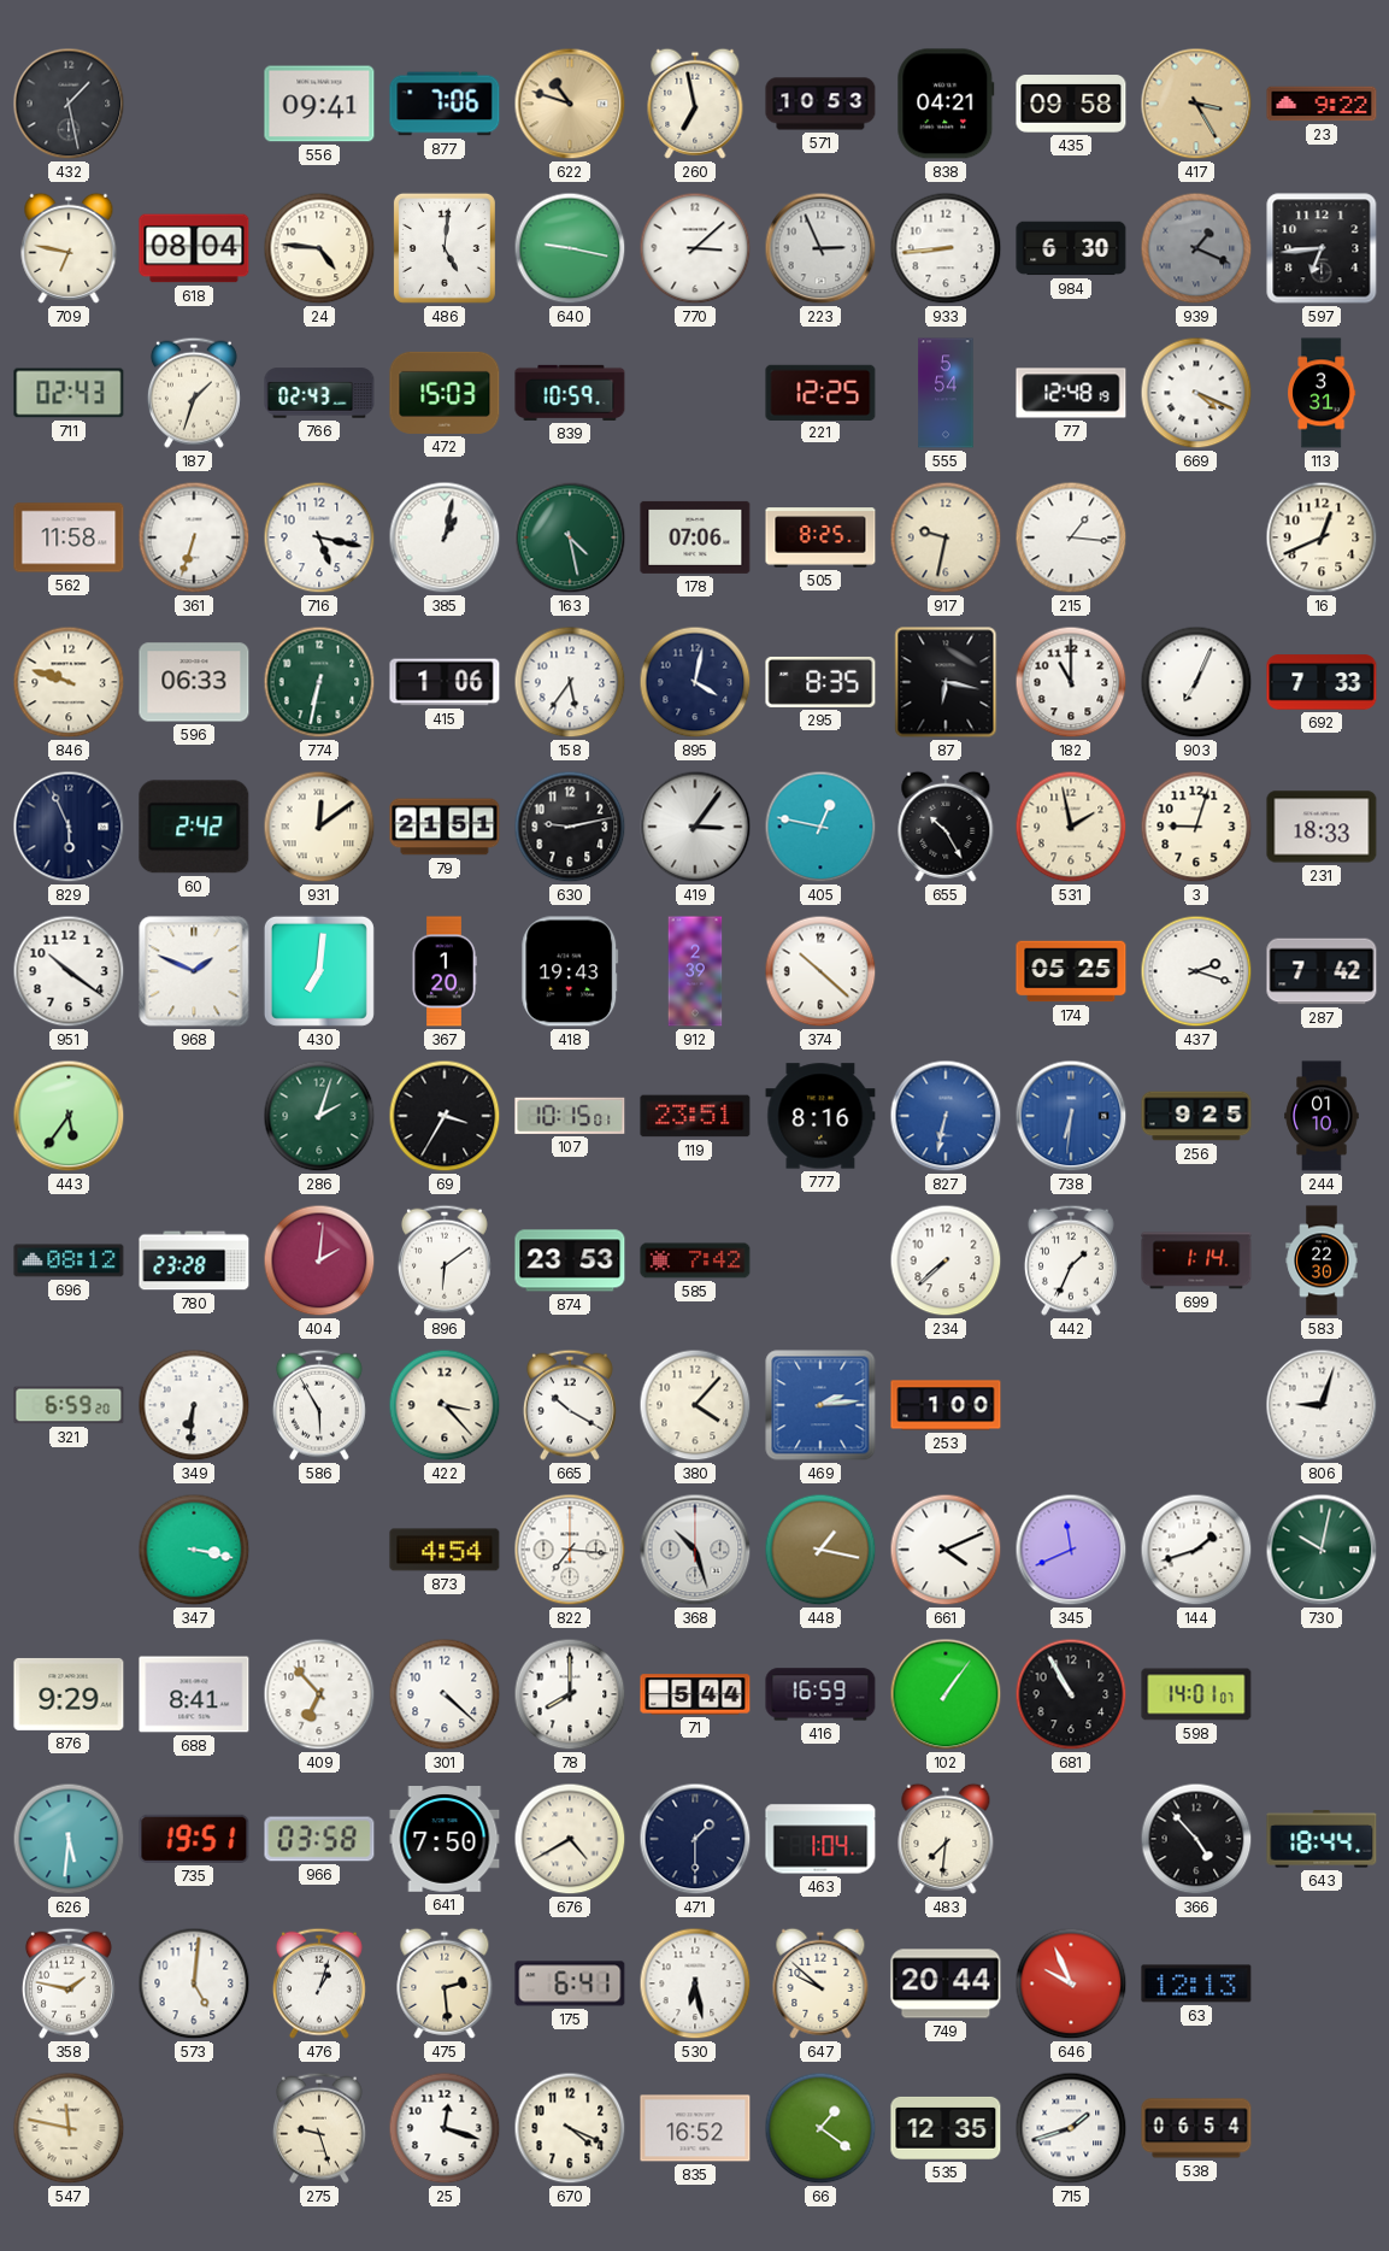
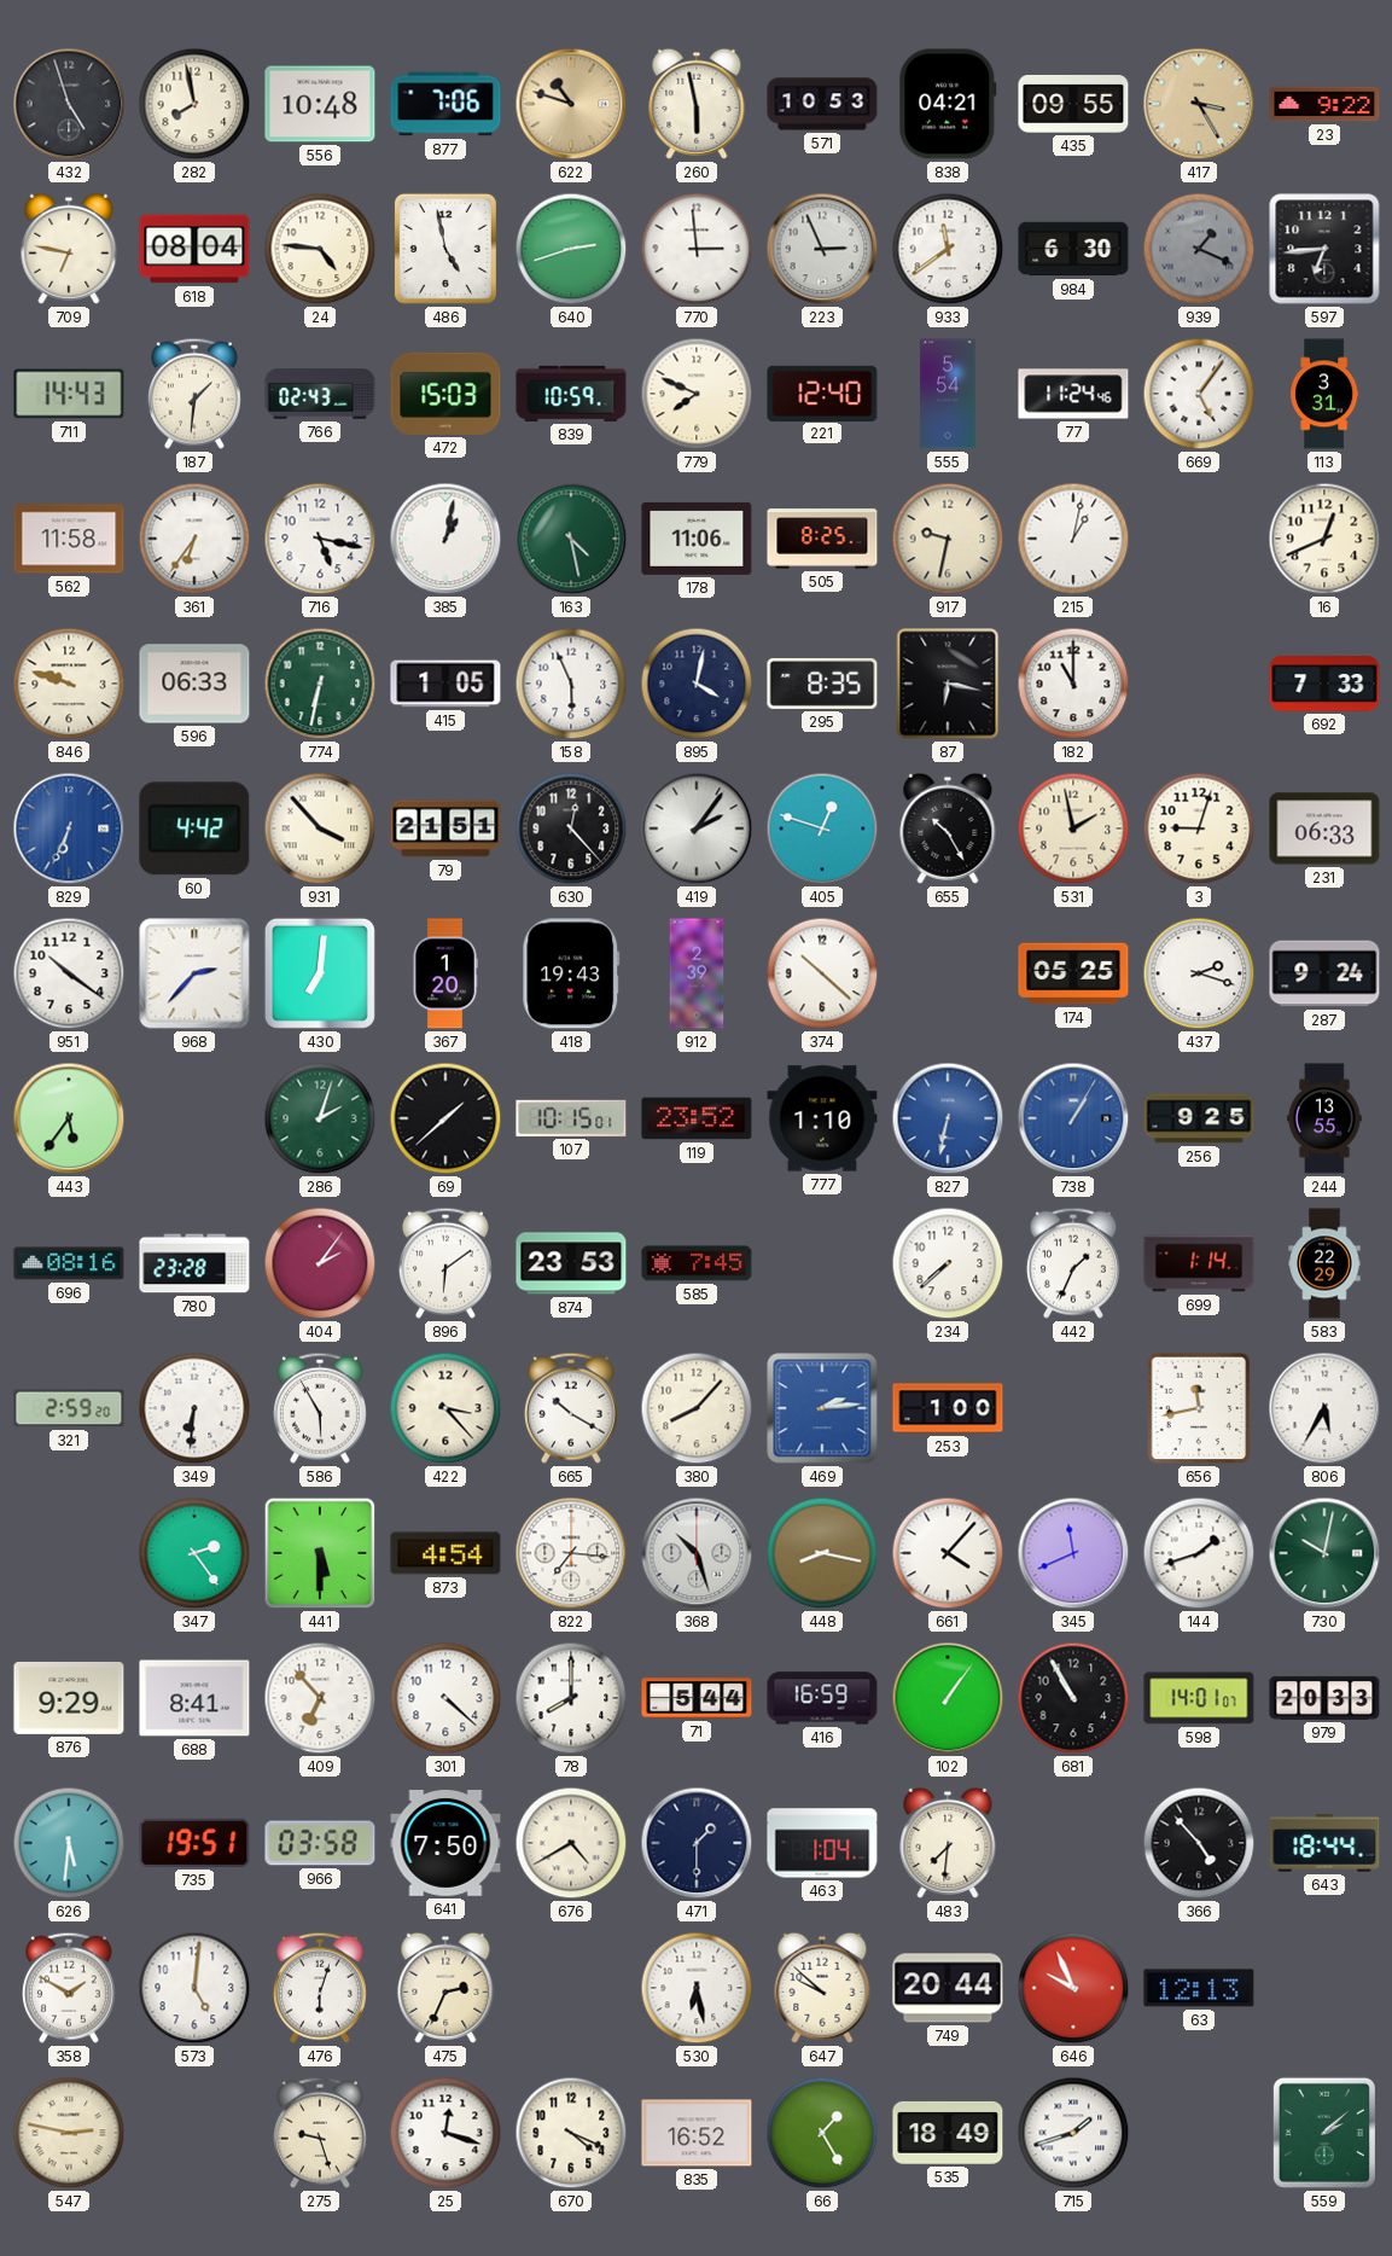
432: 1:28 -> 4:57 (69, 104)
282: none -> 7:58 (194, 104)
556: 09:41 -> 10:48 (320, 104)
260: 6:58 -> 5:58 (697, 104)
435: 09:58 -> 09:55 (1073, 105)
486: 5:01 -> 4:58 (445, 249)
640: 9:17 -> 2:42 (571, 249)
770: 3:08 -> 2:59 (697, 249)
933: 8:44 -> 11:39 (948, 249)
711: 02:43 -> 14:43 (69, 394)
187: 1:33 -> 1:31 (194, 394)
779: none -> 7:49 (697, 394)
221: 12:25 -> 12:40 (822, 393)
77: 12:48 -> 11:24 (1073, 394)
669: 4:19 -> 5:06 (1199, 394)
361: 6:33 -> 6:36 (194, 539)
178: 07:06 -> 11:06 (697, 539)
215: 1:16 -> 1:02 (1073, 539)
415: 1:06 -> 1:05 (445, 684)
158: 5:36 -> 5:56 (571, 684)
903: 7:04 -> none (1196, 682)
829: 5:56 -> 6:34 (69, 828)
829 dial: navy -> blue (69, 828)
60: 2:42 -> 4:42 (194, 828)
931: 12:09 -> 3:53 (320, 828)
630: 9:13 -> 12:23 (571, 828)
419: 3:06 -> 2:06 (697, 828)
405: 12:47 -> 12:48 (822, 828)
231: 18:33 -> 06:33 (1324, 828)
968: 1:49 -> 2:37 (194, 973)
287: 7:42 -> 9:24 (1324, 973)
69: 3:35 -> 1:38 (445, 1118)
119: 23:51 -> 23:52 (697, 1118)
777: 8:16 -> 1:10 (822, 1118)
738: 6:31 -> 1:05 (1073, 1118)
244: 01:10 -> 13:55 (1324, 1118)
696: 08:12 -> 08:16 (69, 1263)
404: 2:01 -> 2:06 (320, 1263)
585: 7:42 -> 7:45 (697, 1263)
583: 22:30 -> 22:29 (1324, 1263)
321: 6:59 -> 2:59 (69, 1408)
380: 4:07 -> 8:07 (697, 1408)
656: none -> 11:43 (1199, 1408)
806: 9:03 -> 5:35 (1324, 1408)
347: 3:17 -> 2:24 (194, 1553)
441: none -> 5:30 (320, 1553)
448: 1:17 -> 8:17 (822, 1553)
661: 4:11 -> 4:07 (948, 1553)
979: none -> 20:33 (1324, 1698)
358: 1:47 -> 1:50 (69, 1988)
476: 1:03 -> 6:03 (320, 1988)
475: 2:29 -> 2:34 (445, 1988)
175: 6:41 -> none (570, 1983)
547: 11:47 -> 2:47 (69, 2133)
66: 1:21 -> 1:25 (822, 2133)
535: 12:35 -> 18:49 (948, 2133)
538: 06:54 -> none (1196, 2128)
559: none -> 2:08 (1324, 2133)
